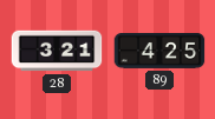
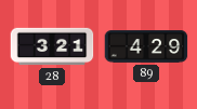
89: 4:25 -> 4:29 (146, 47)
